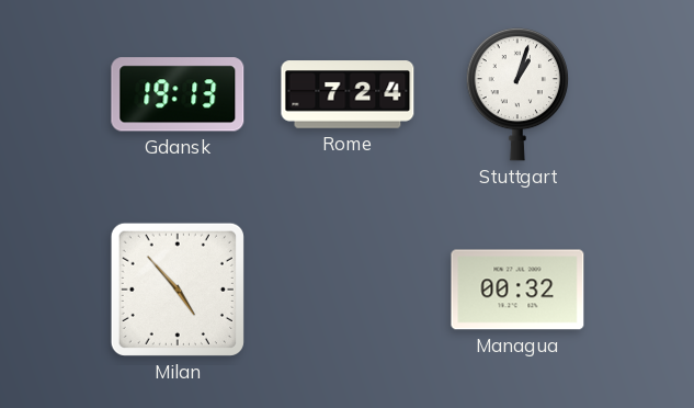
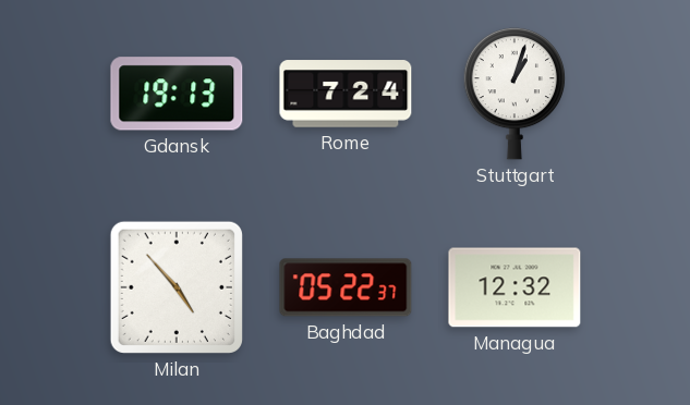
Baghdad: none -> 05:22 (346, 287)
Managua: 00:32 -> 12:32 (515, 287)
